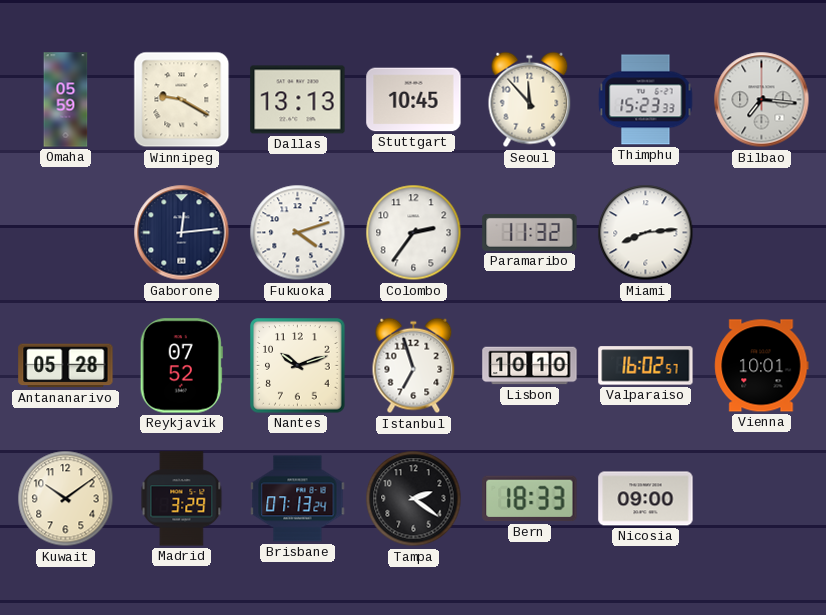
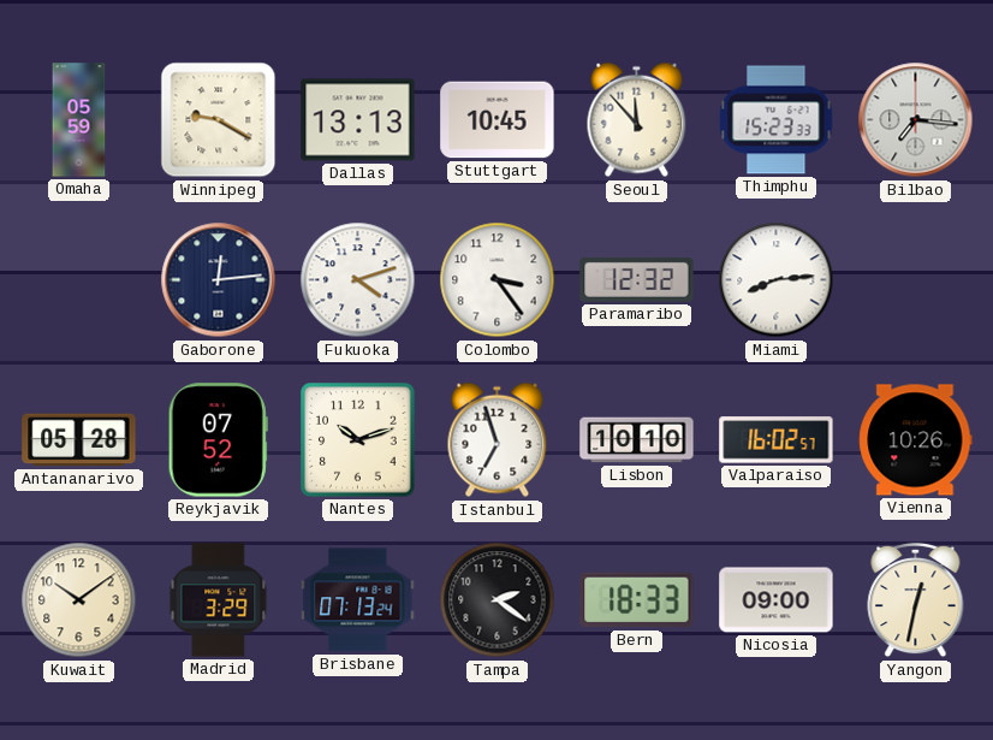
Colombo: 2:36 -> 3:24 (498, 280)
Paramaribo: 11:32 -> 12:32 (637, 279)
Vienna: 10:01 -> 10:26 (916, 440)
Yangon: none -> 12:32 (916, 600)
